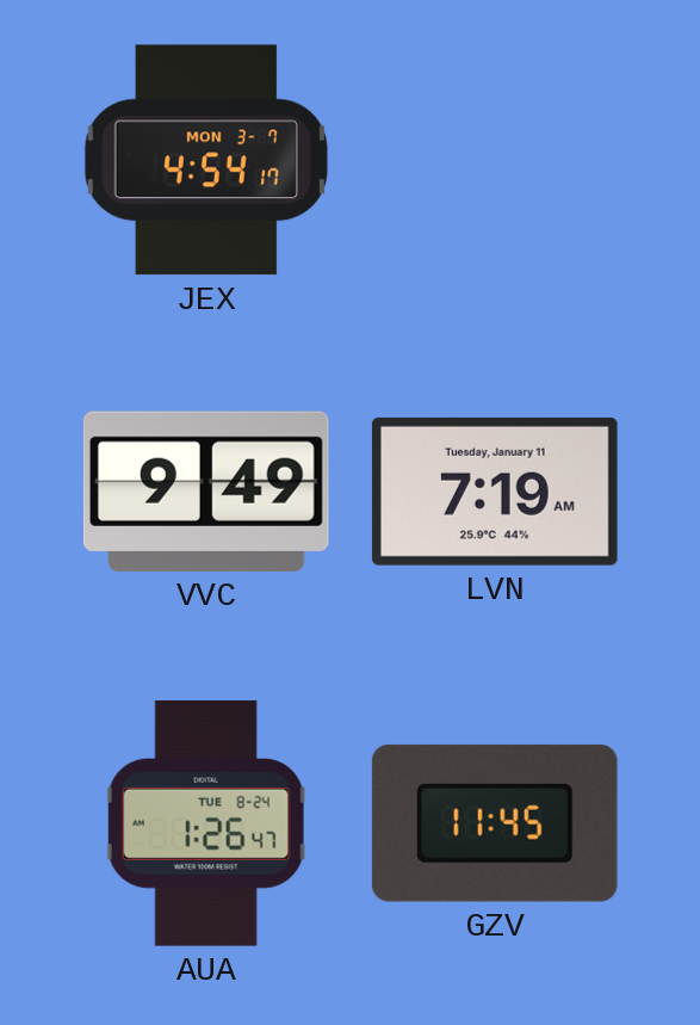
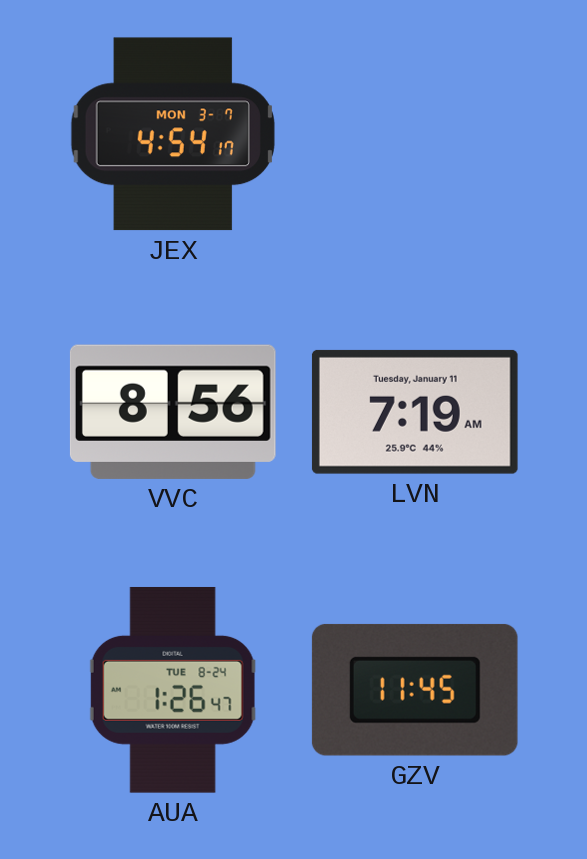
VVC: 9:49 -> 8:56 (173, 412)
